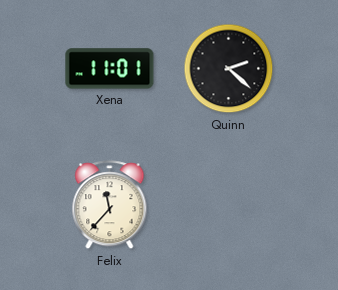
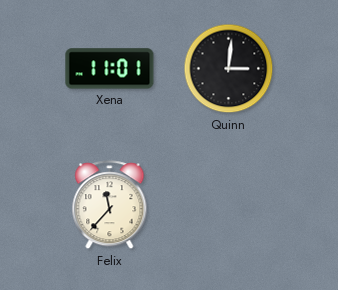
Quinn: 2:22 -> 3:01 (229, 69)
